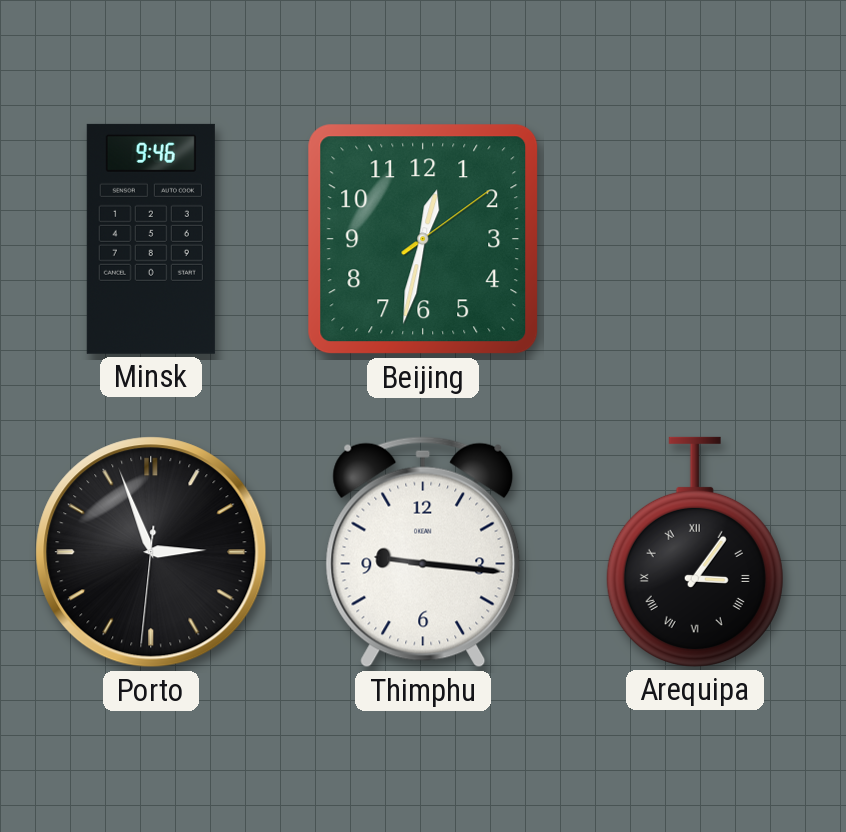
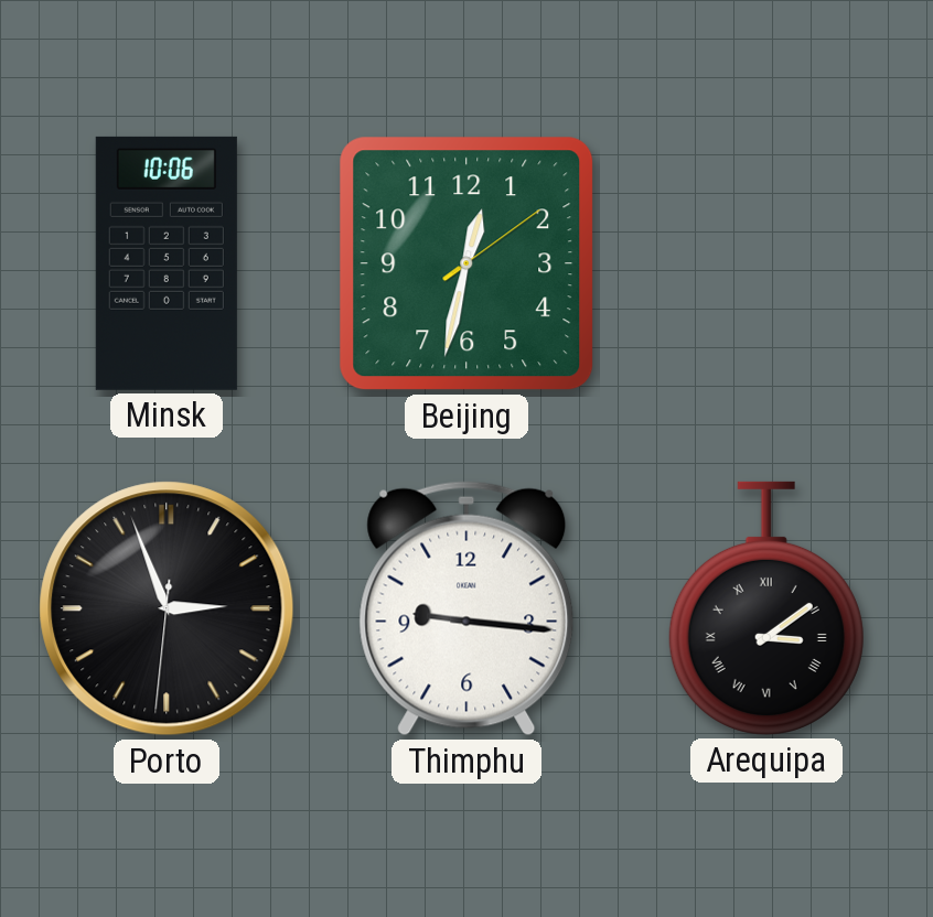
Minsk: 9:46 -> 10:06 (167, 263)
Arequipa: 3:06 -> 3:09 (766, 608)
